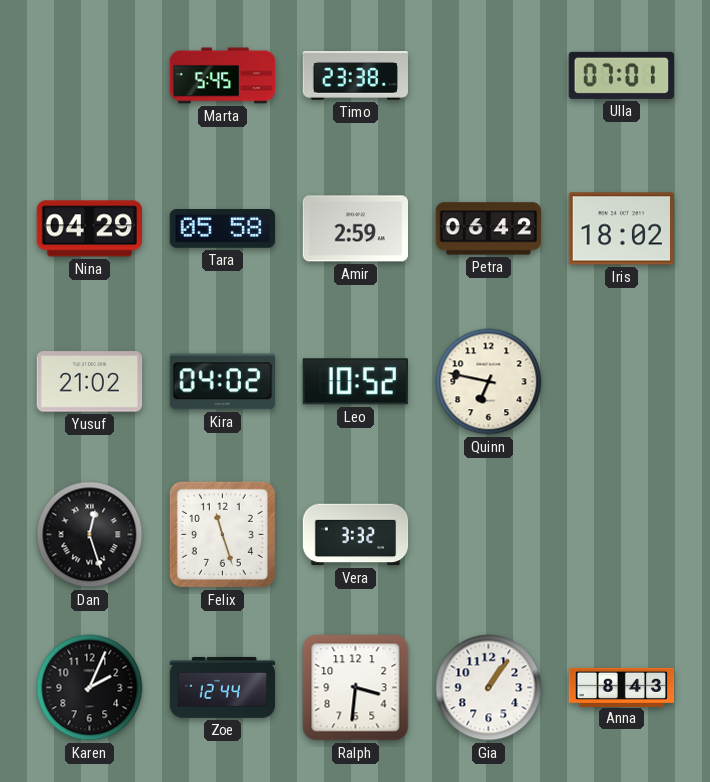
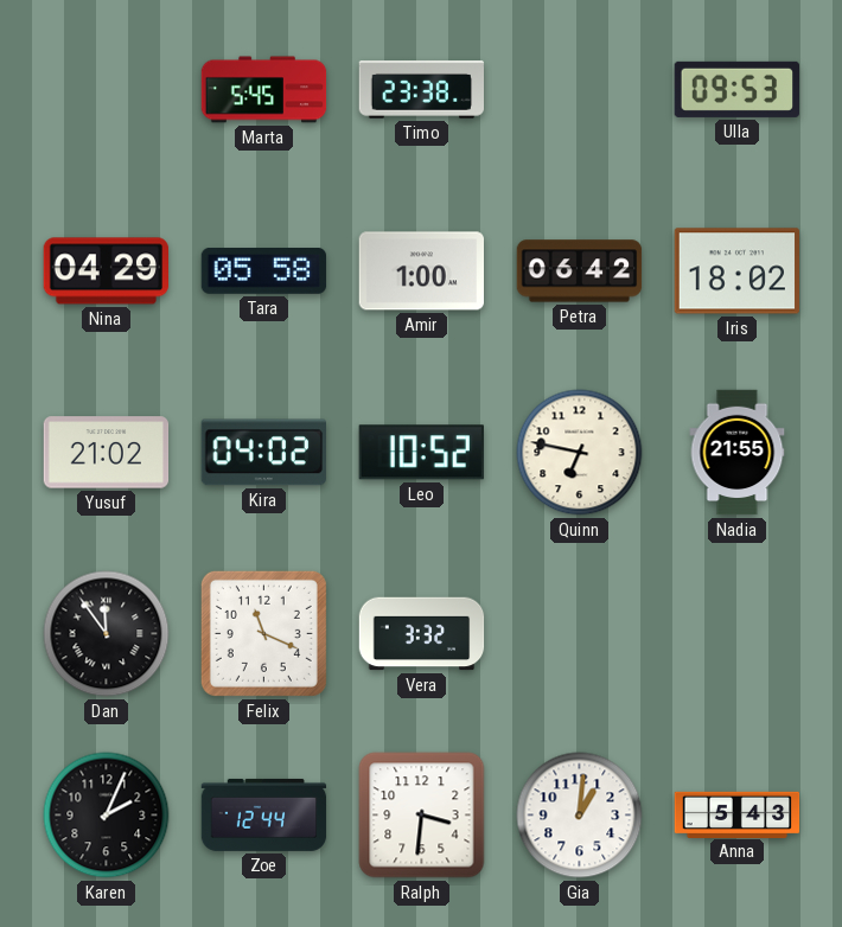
Ulla: 07:01 -> 09:53 (736, 89)
Amir: 2:59 -> 1:00 (421, 271)
Nadia: none -> 21:55 (738, 453)
Dan: 12:27 -> 11:54 (107, 634)
Felix: 11:27 -> 11:19 (263, 633)
Gia: 1:06 -> 1:01 (580, 816)
Anna: 8:43 -> 5:43 (738, 814)
